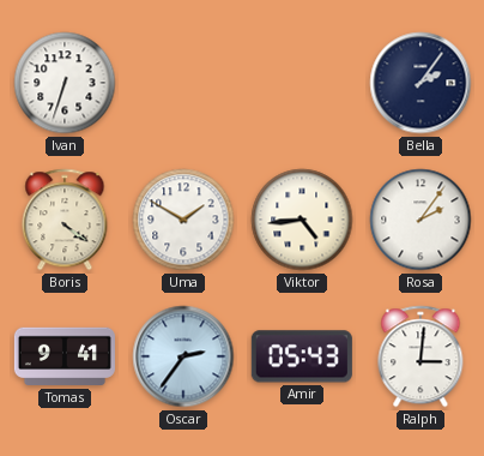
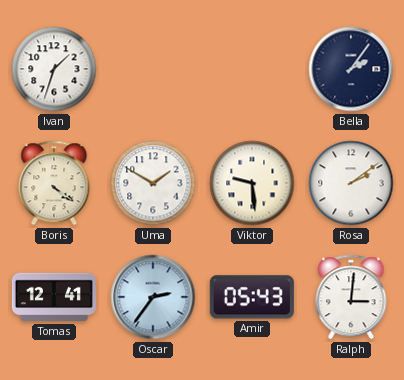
Ivan: 6:33 -> 1:33 (54, 69)
Viktor: 4:44 -> 9:29 (252, 183)
Rosa: 2:06 -> 2:09 (351, 183)
Tomas: 9:41 -> 12:41 (54, 297)
